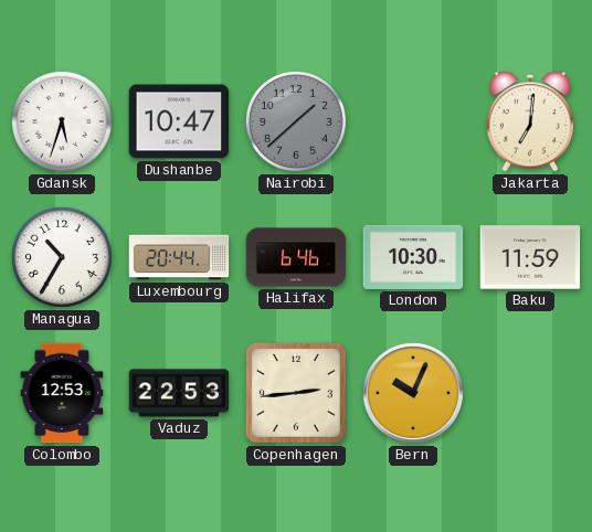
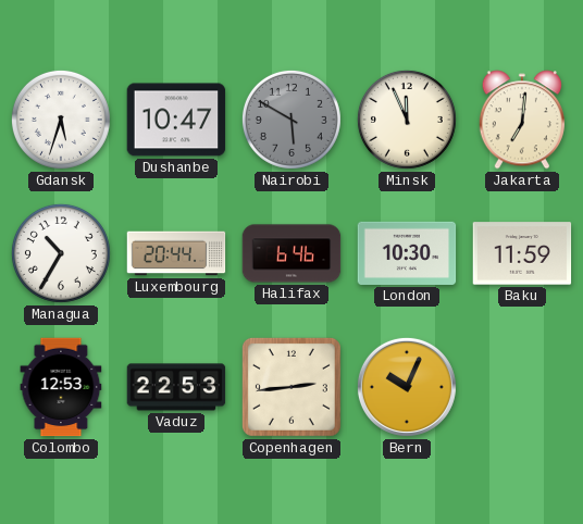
Nairobi: 1:38 -> 5:50 (291, 120)
Minsk: none -> 11:56 (407, 120)
